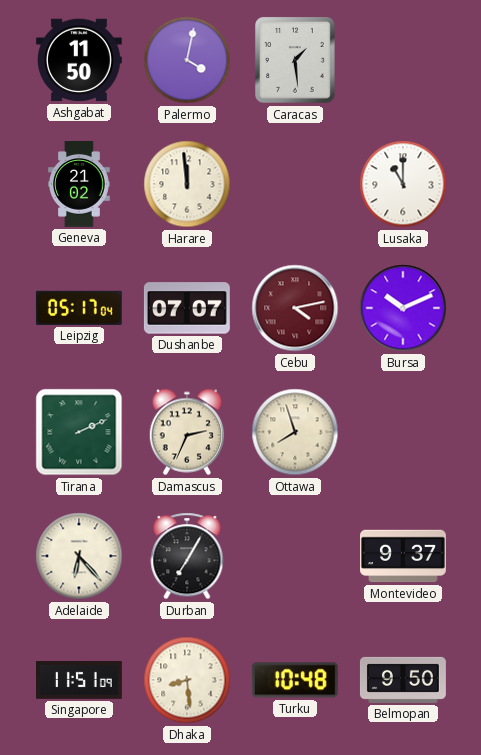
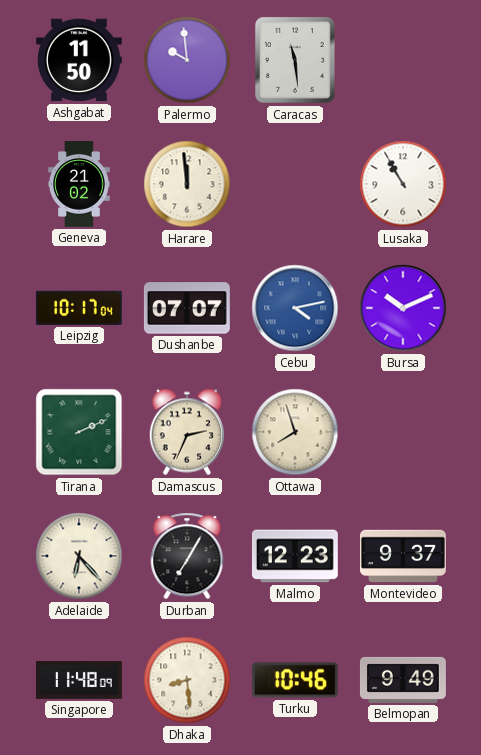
Palermo: 4:02 -> 9:59 (187, 60)
Caracas: 1:29 -> 11:29 (296, 61)
Lusaka: 11:00 -> 10:55 (403, 184)
Leipzig: 05:17 -> 10:17 (79, 308)
Cebu dial: burgundy -> blue (295, 308)
Malmo: none -> 12:23 (295, 556)
Singapore: 11:51 -> 11:48 (80, 681)
Turku: 10:48 -> 10:46 (295, 680)
Belmopan: 9:50 -> 9:49 (403, 680)
